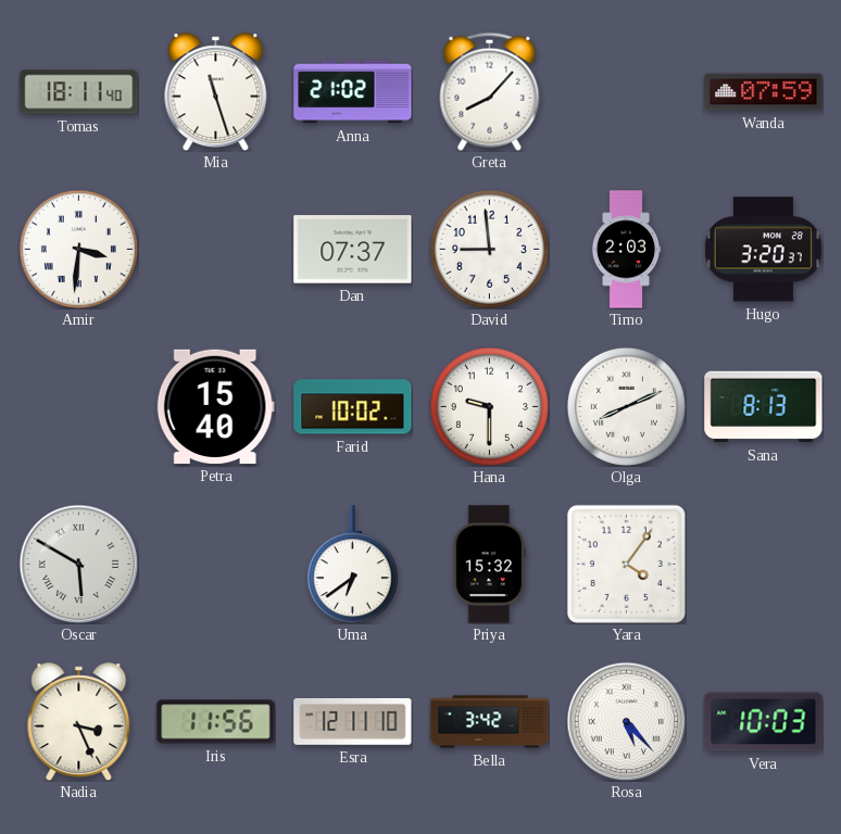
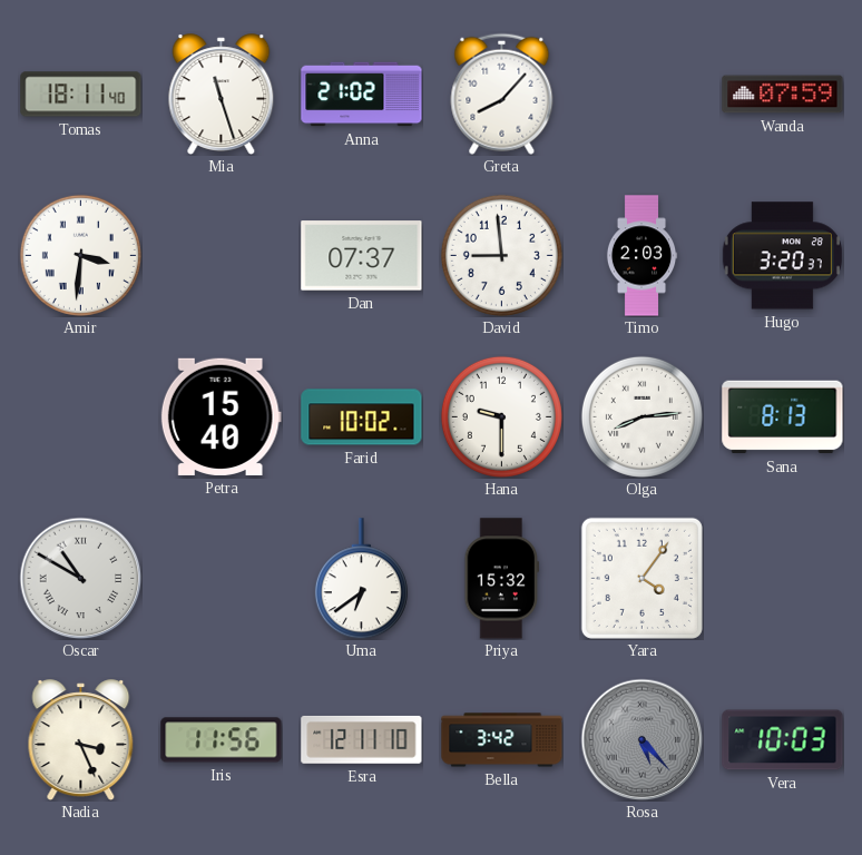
Olga: 8:11 -> 8:14 (641, 416)
Oscar: 5:50 -> 10:50 (80, 578)
Rosa dial: white -> grey (641, 739)
